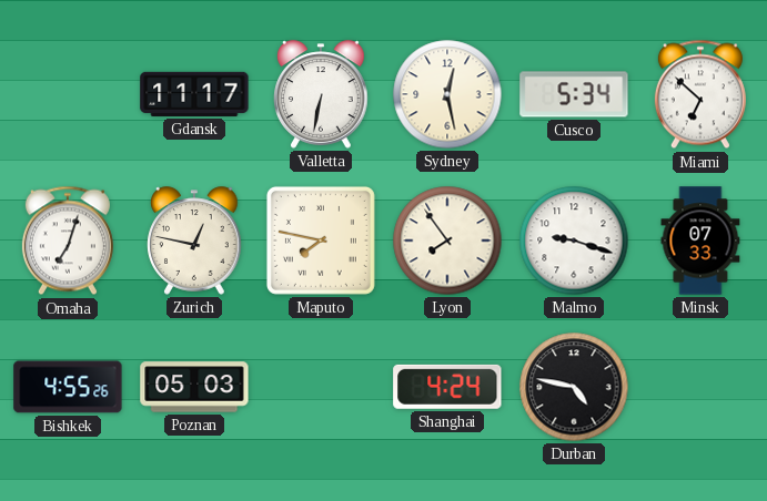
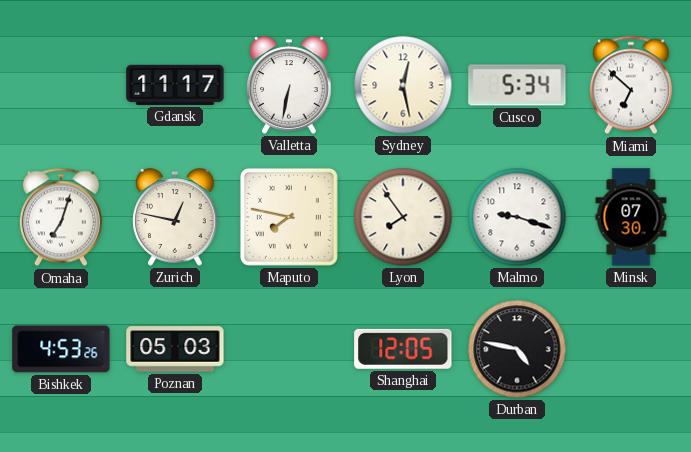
Minsk: 07:33 -> 07:30 (631, 217)
Bishkek: 4:55 -> 4:53 (61, 349)
Shanghai: 4:24 -> 12:05 (403, 349)
